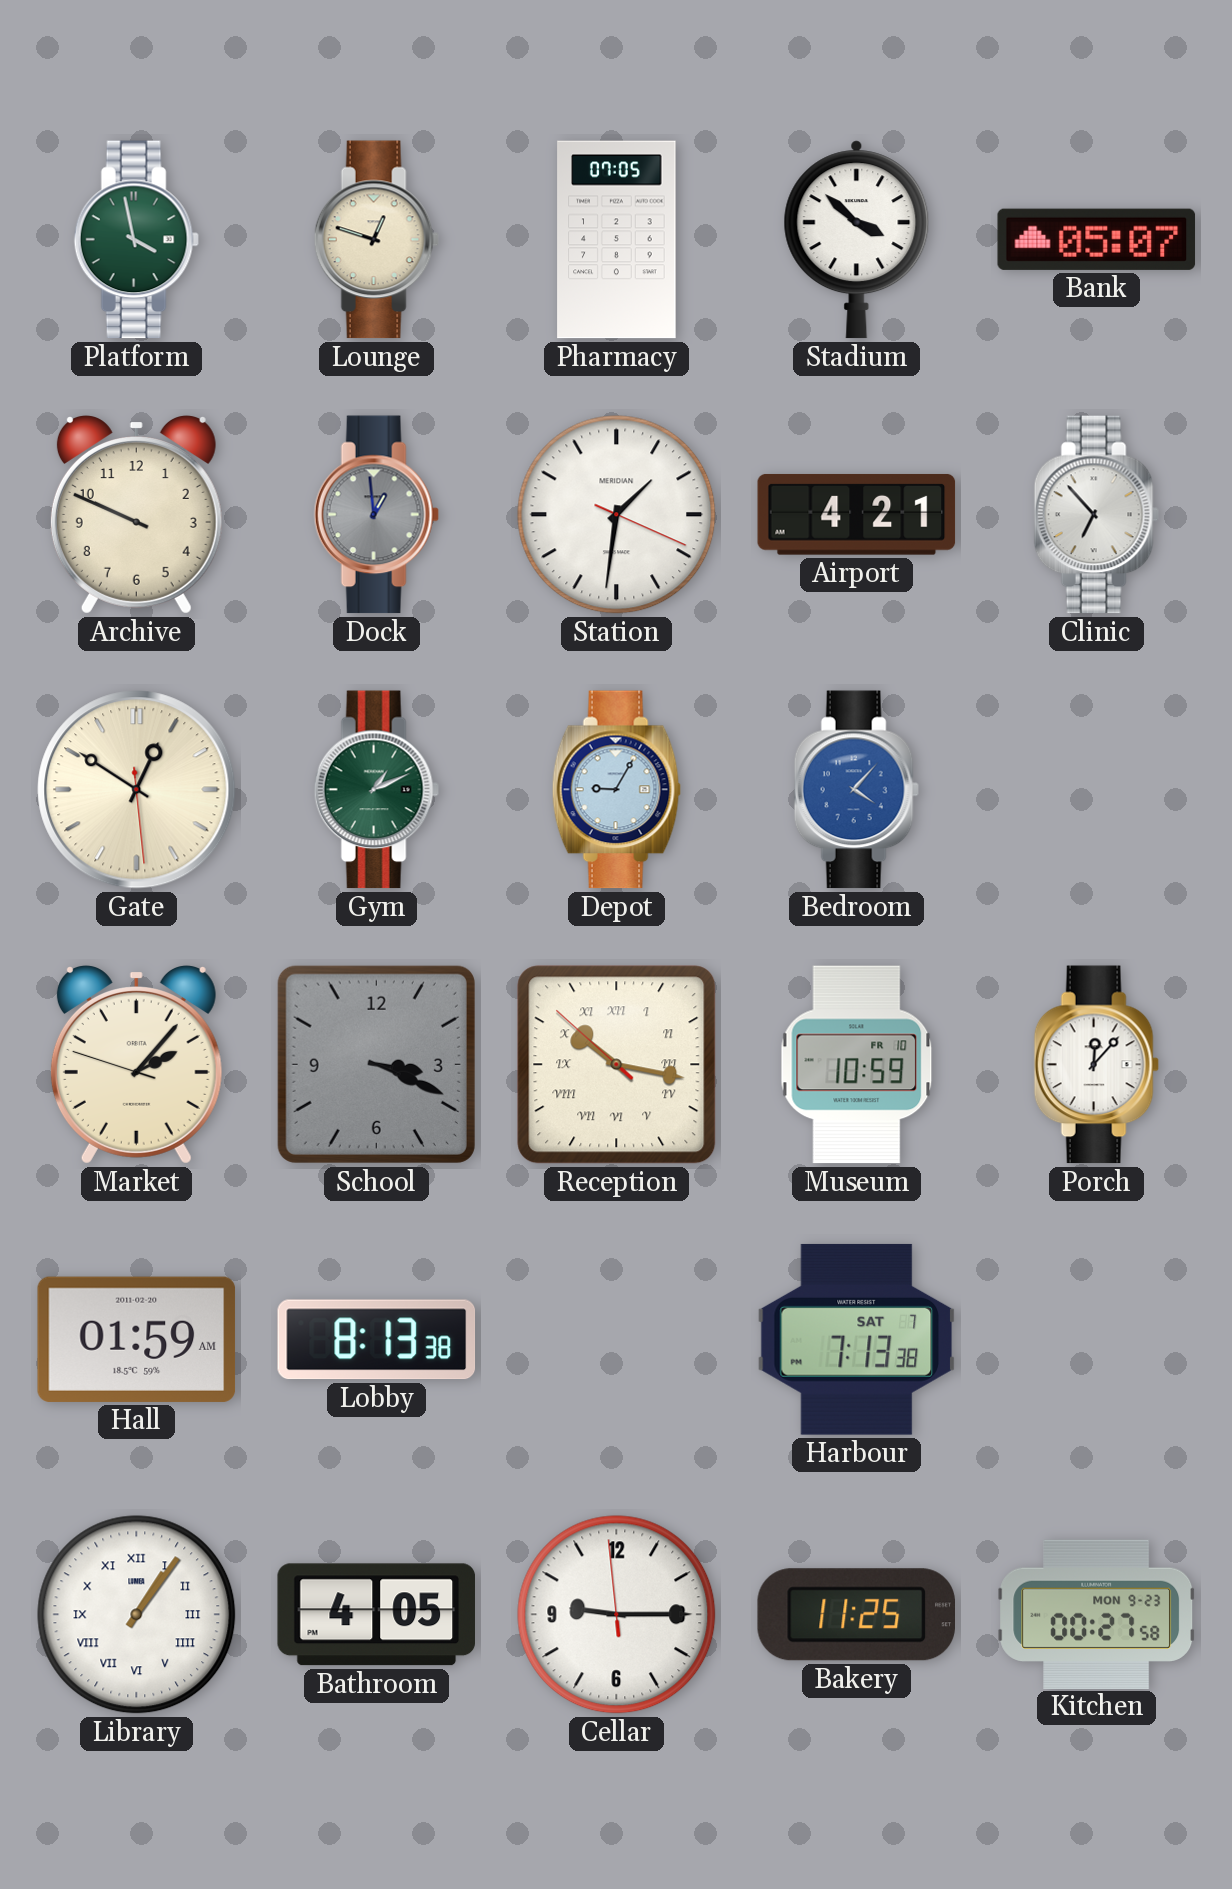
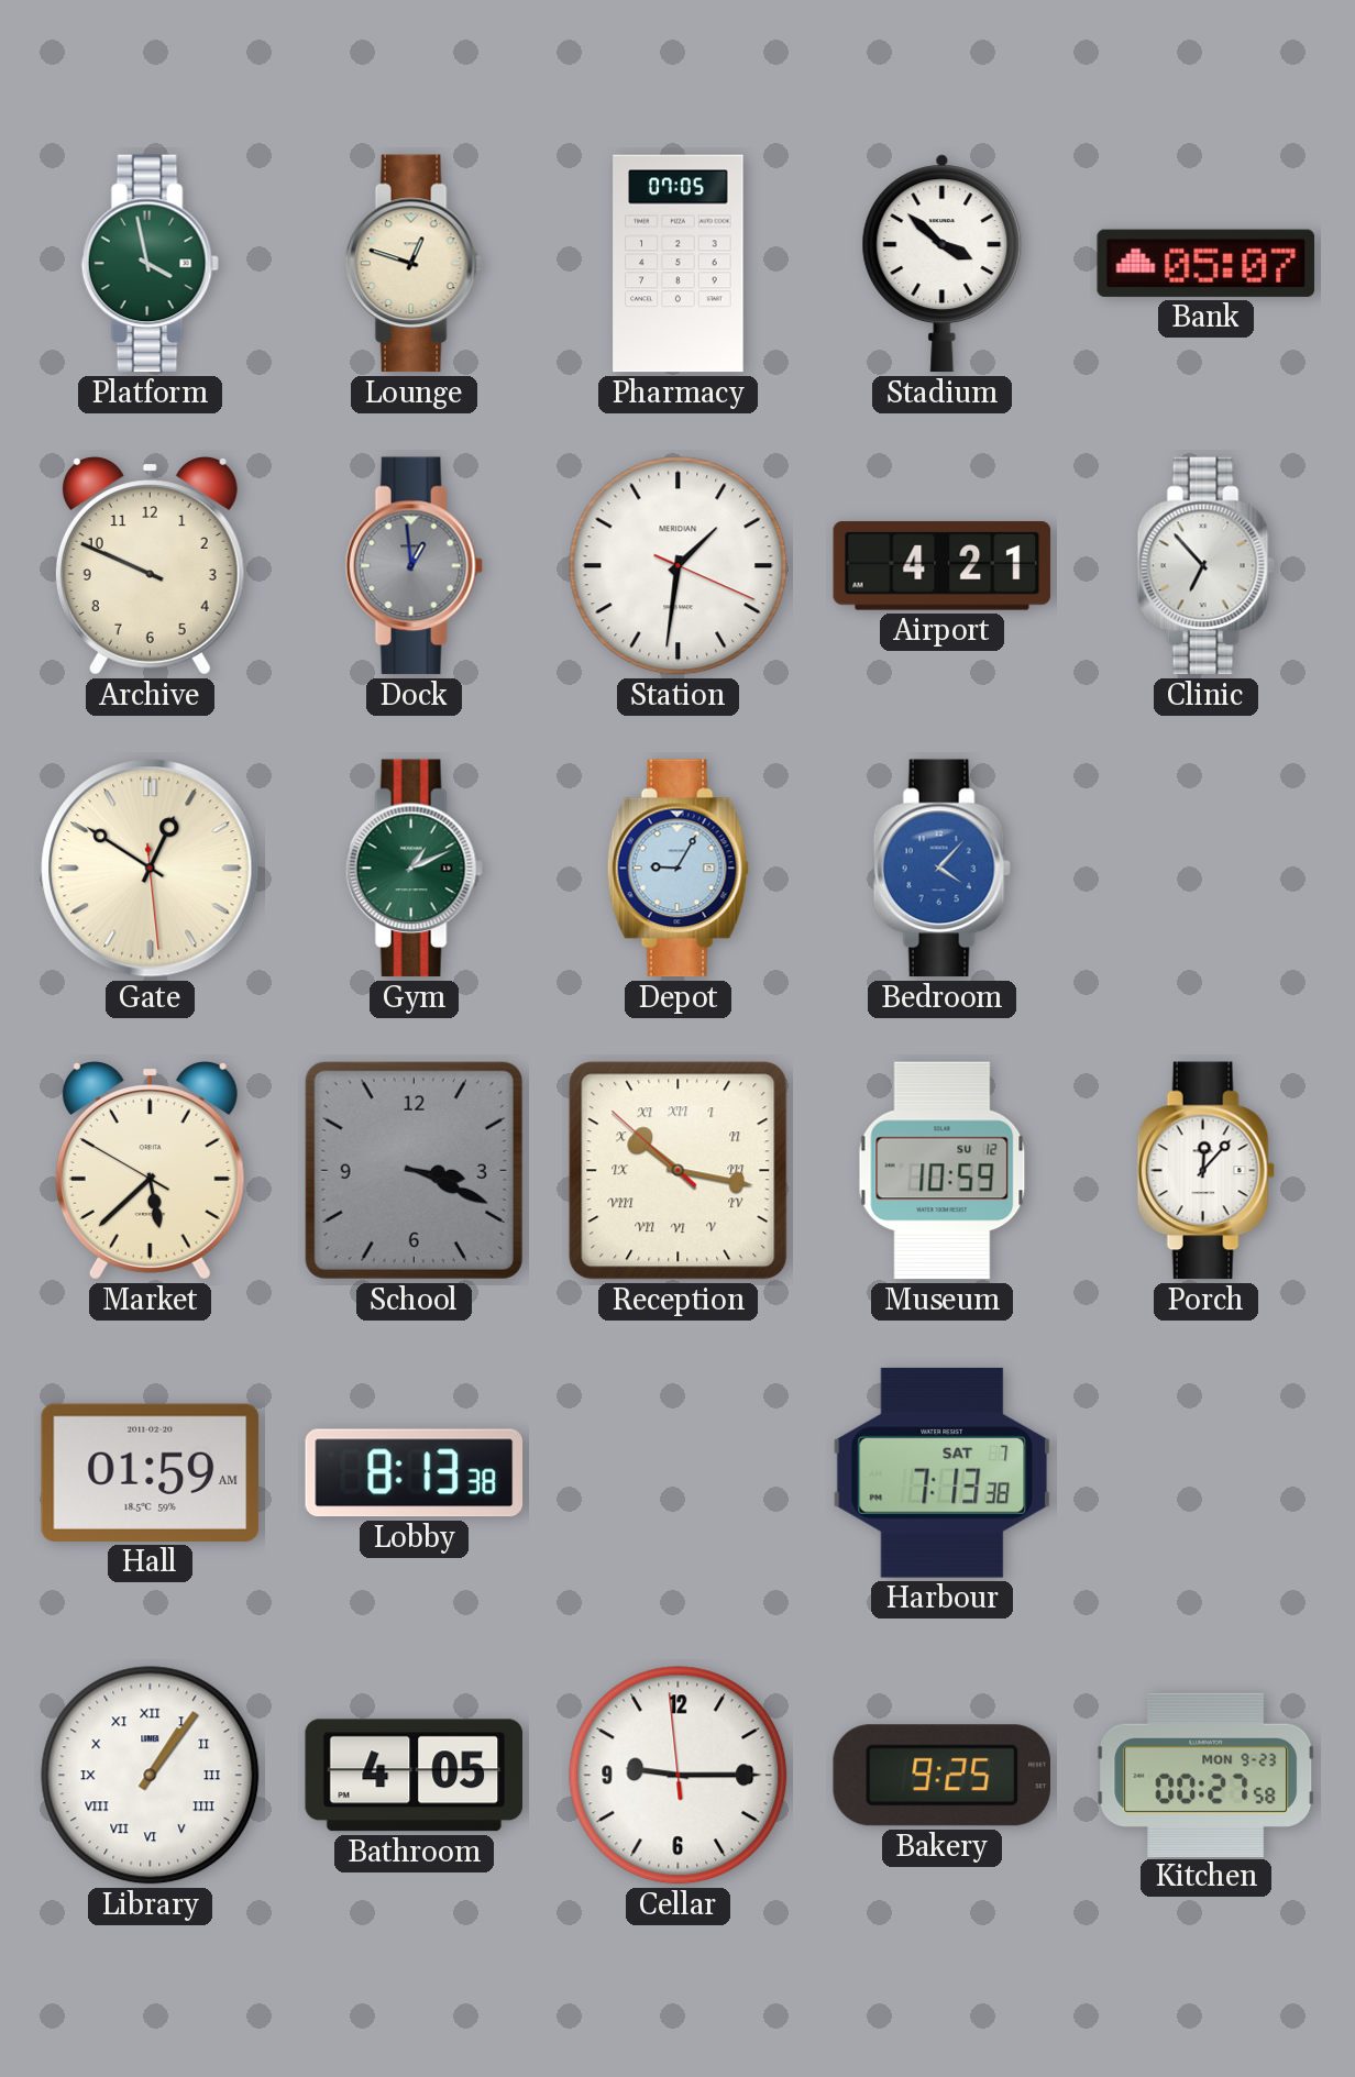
Market: 2:06 -> 5:37 (150, 1171)
Museum date: FR 10 -> SU 12 (943, 1171)
Bakery: 11:25 -> 9:25 (941, 1776)
